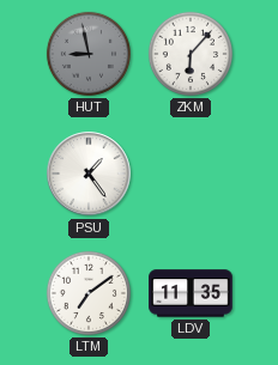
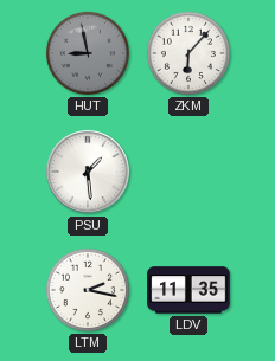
PSU: 1:24 -> 1:29 (88, 172)
LTM: 7:09 -> 2:17 (88, 290)
